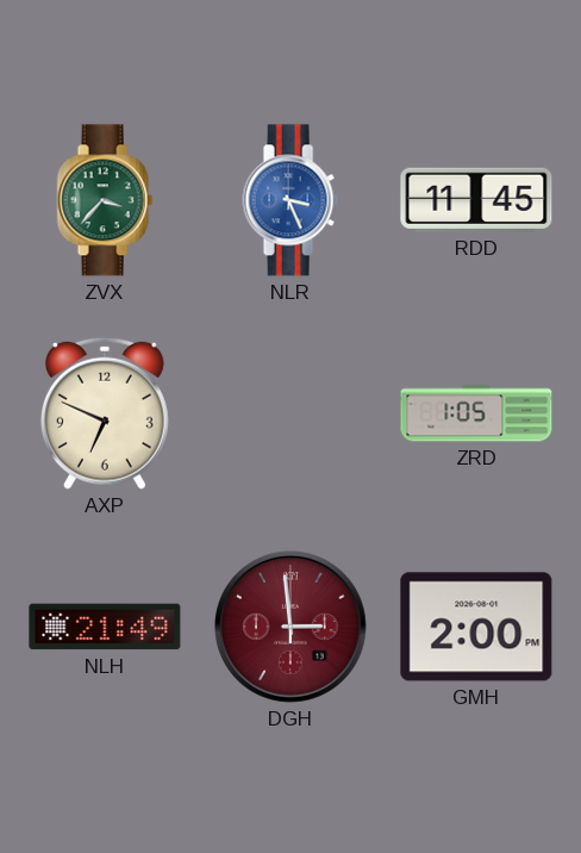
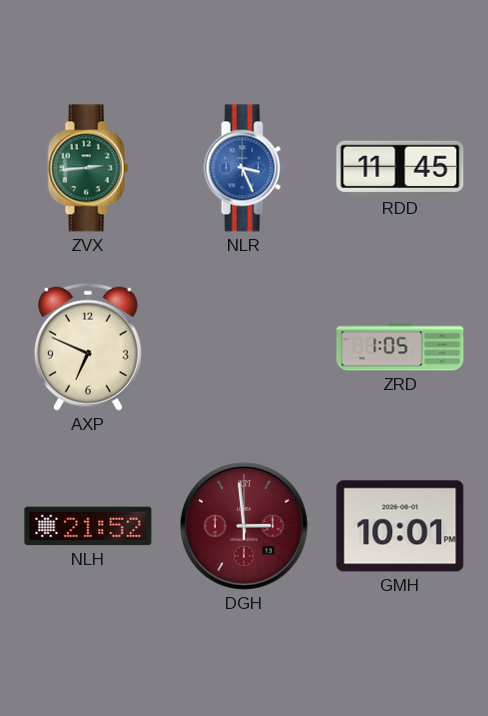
ZVX: 3:37 -> 2:44 (88, 168)
NLH: 21:49 -> 21:52 (88, 526)
GMH: 2:00 -> 10:01 (400, 526)
